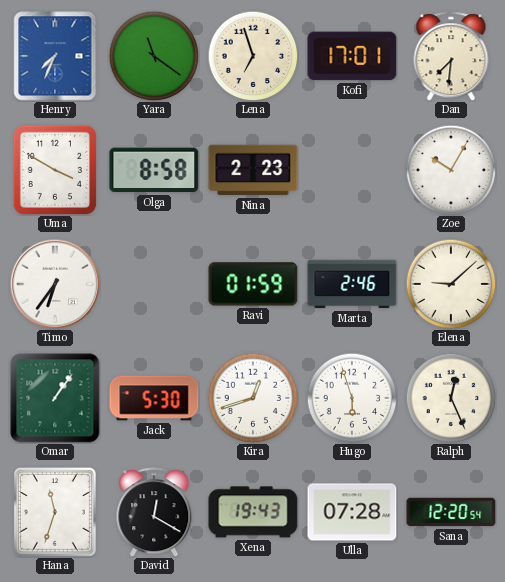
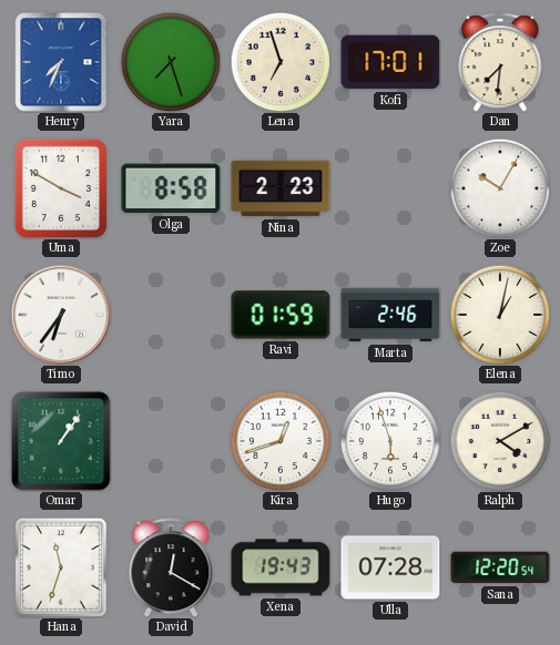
Yara: 11:21 -> 7:27 (171, 62)
Elena: 9:08 -> 1:02 (500, 315)
Jack: 5:30 -> none (154, 398)
Ralph: 12:26 -> 4:10 (500, 441)
